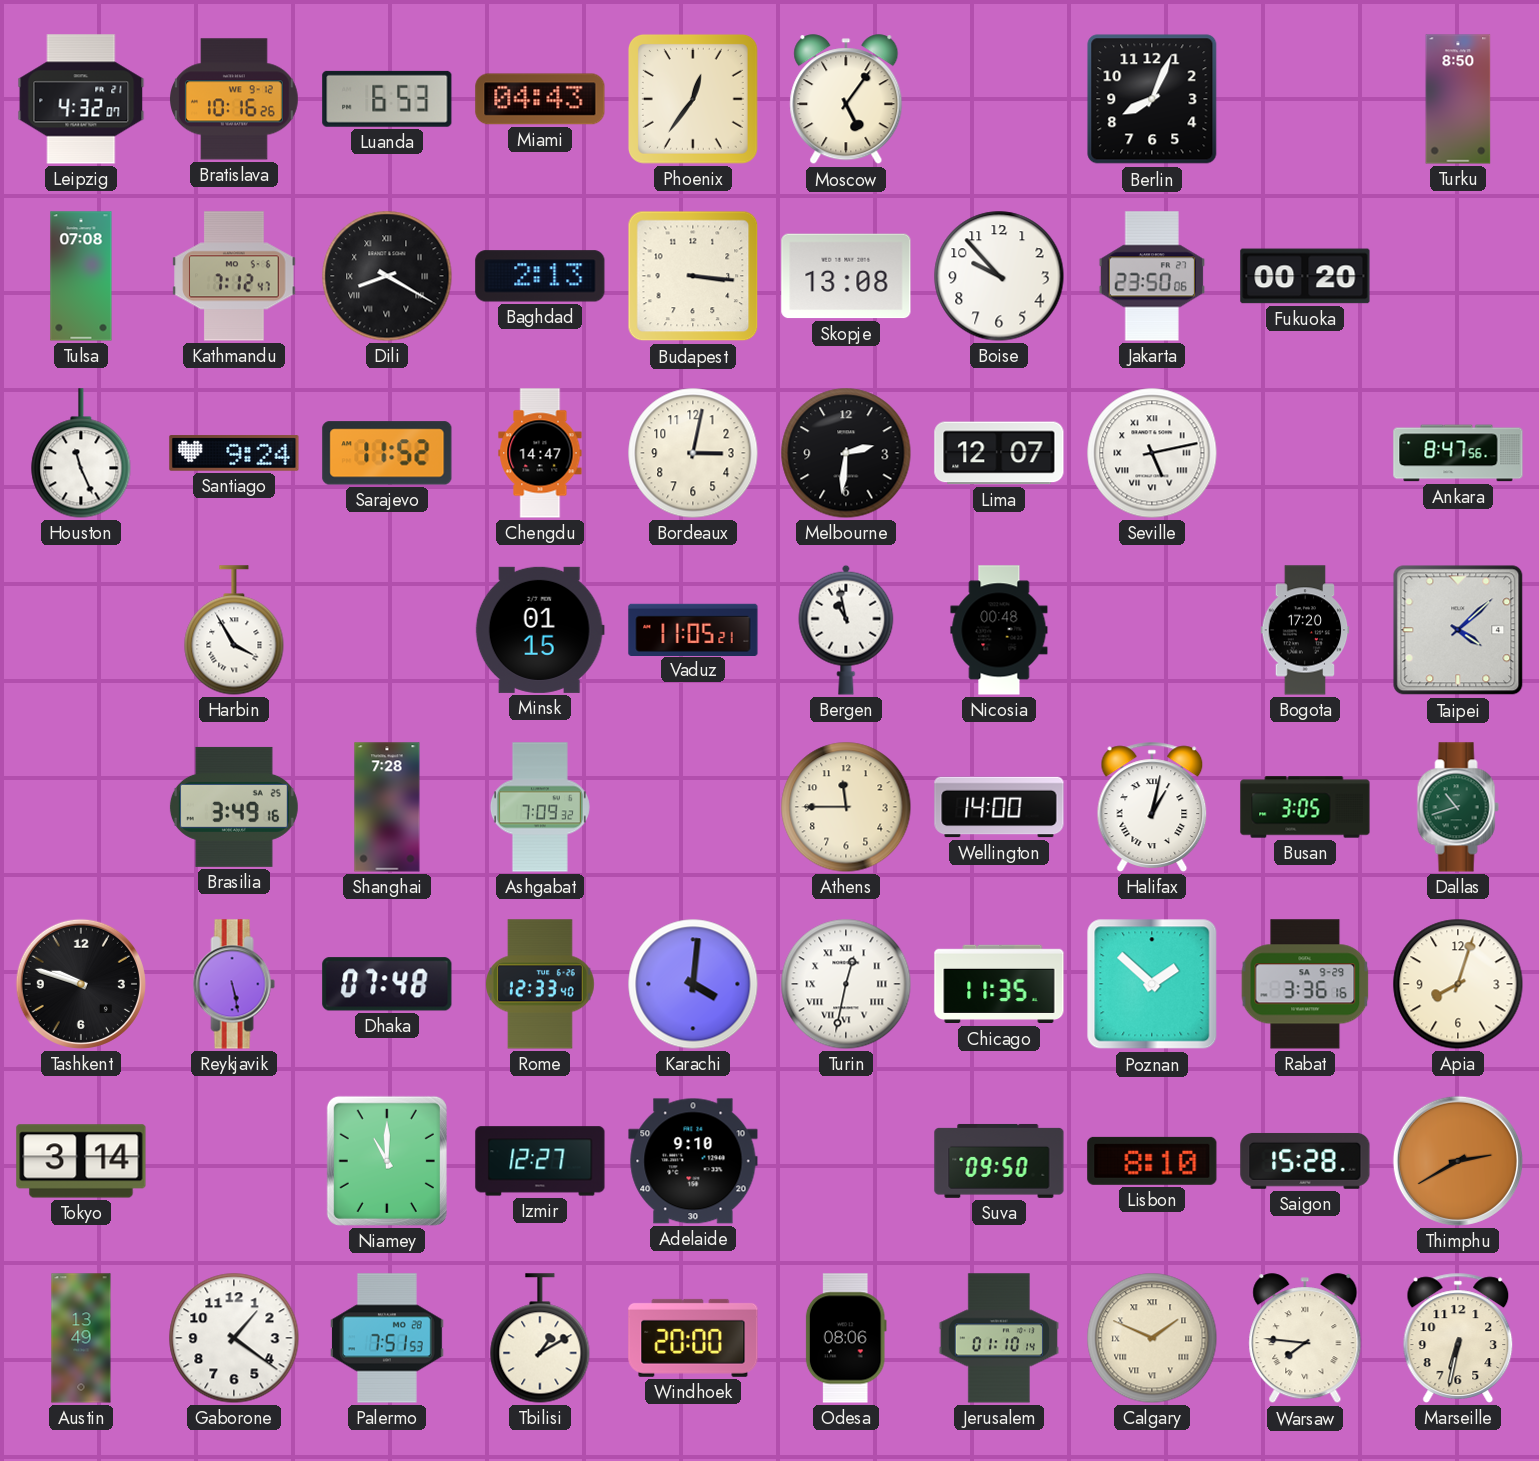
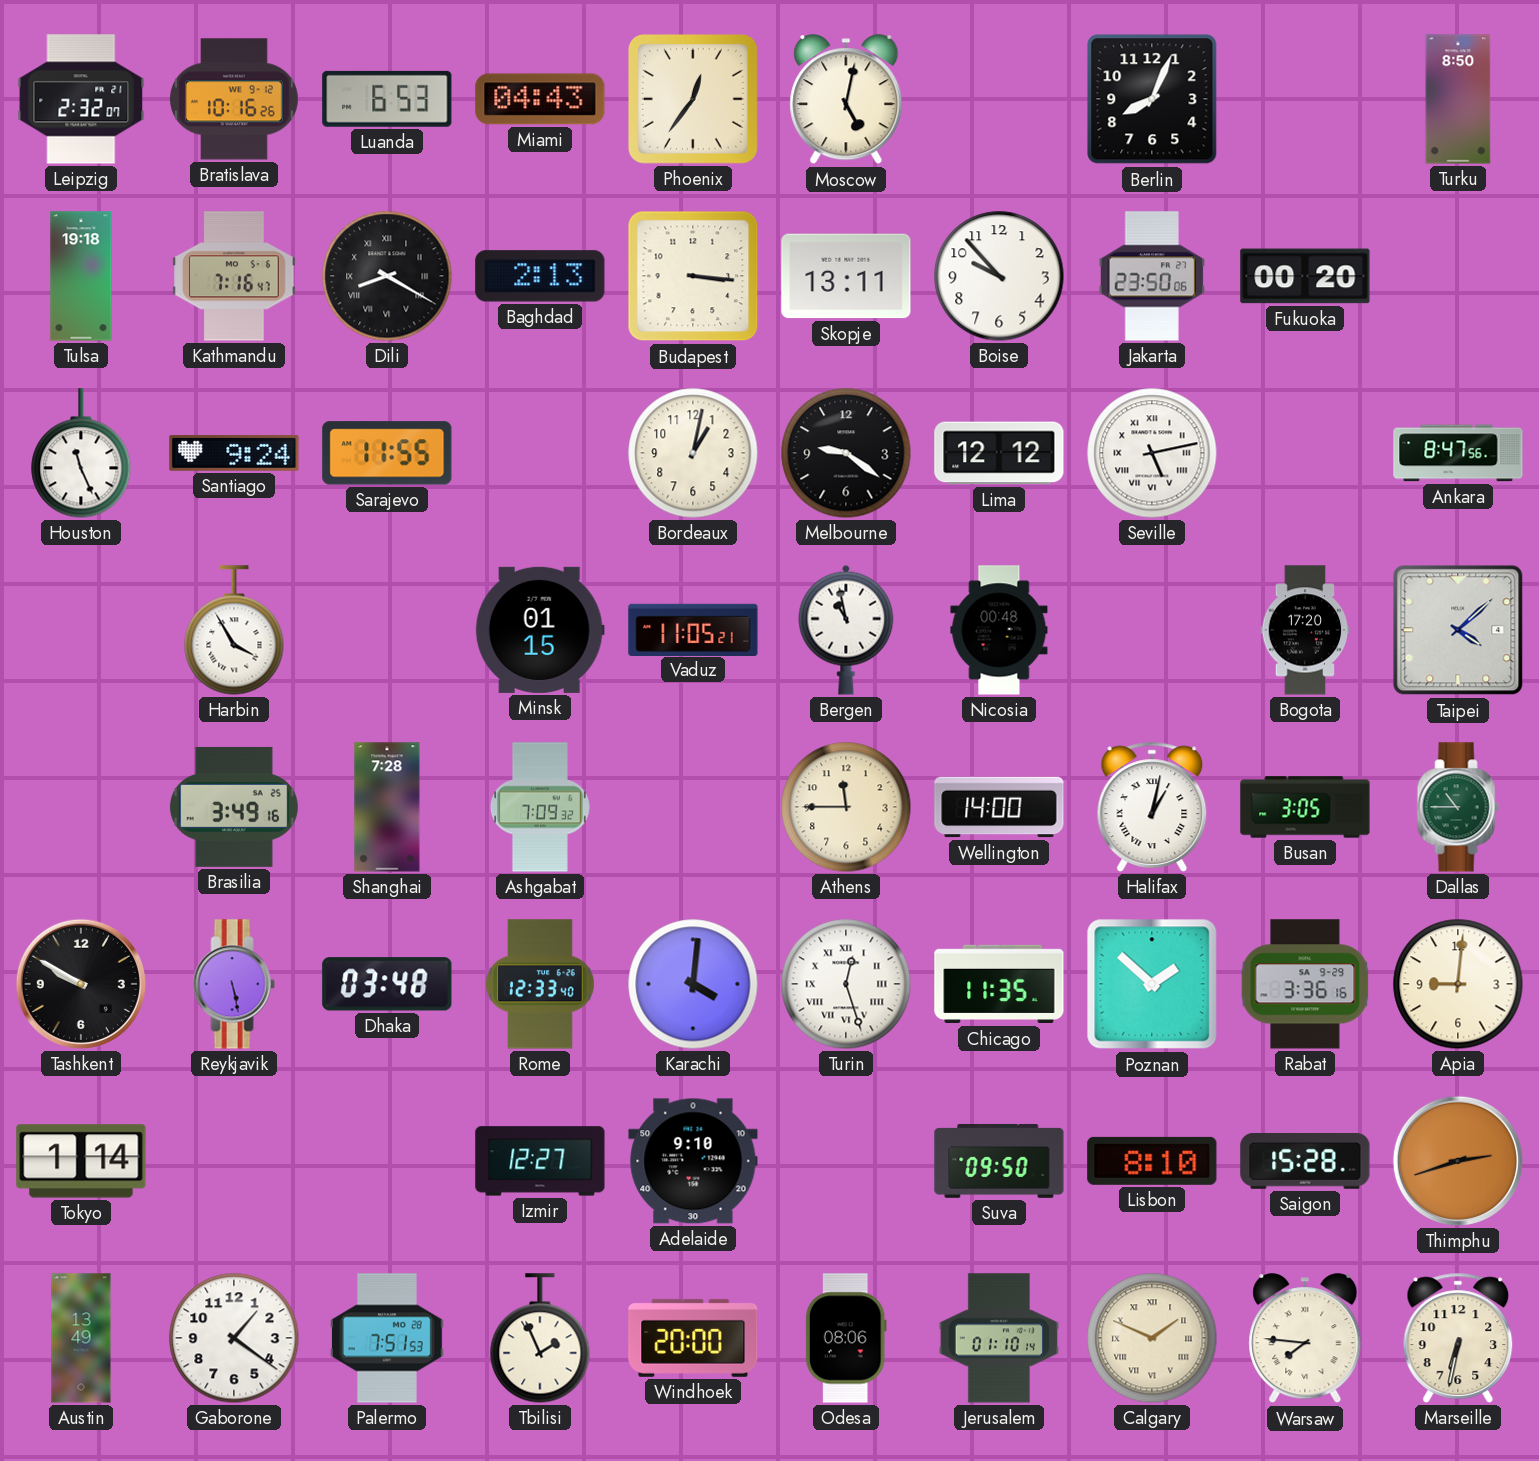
Leipzig: 4:32 -> 2:32 (81, 99)
Moscow: 5:06 -> 5:02 (846, 100)
Tulsa: 07:08 -> 19:18 (81, 276)
Kathmandu: 7:12 -> 7:16 (234, 276)
Skopje: 13:08 -> 13:11 (846, 276)
Sarajevo: 11:52 -> 11:55 (387, 453)
Chengdu: 14:47 -> none (540, 453)
Bordeaux: 3:02 -> 1:02 (693, 453)
Melbourne: 2:31 -> 9:21 (846, 453)
Lima: 12:07 -> 12:12 (999, 453)
Dallas: 10:42 -> 10:45 (1458, 807)
Tashkent: 9:48 -> 9:50 (81, 984)
Dhaka: 07:48 -> 03:48 (387, 984)
Turin: 12:32 -> 12:27 (846, 984)
Apia: 8:03 -> 9:01 (1458, 984)
Tokyo: 3:14 -> 1:14 (81, 1161)
Niamey: 11:00 -> none (387, 1161)
Thimphu: 2:40 -> 2:42 (1458, 1161)
Tbilisi: 1:10 -> 1:56 (540, 1338)
